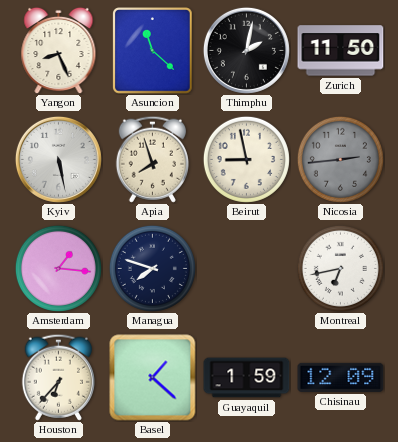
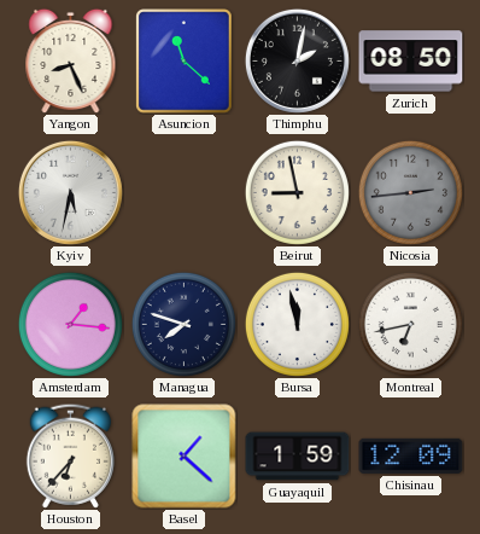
Zurich: 11:50 -> 08:50 (411, 62)
Kyiv: 5:28 -> 5:32 (70, 192)
Apia: 7:57 -> none (152, 159)
Bursa: none -> 11:58 (297, 324)
